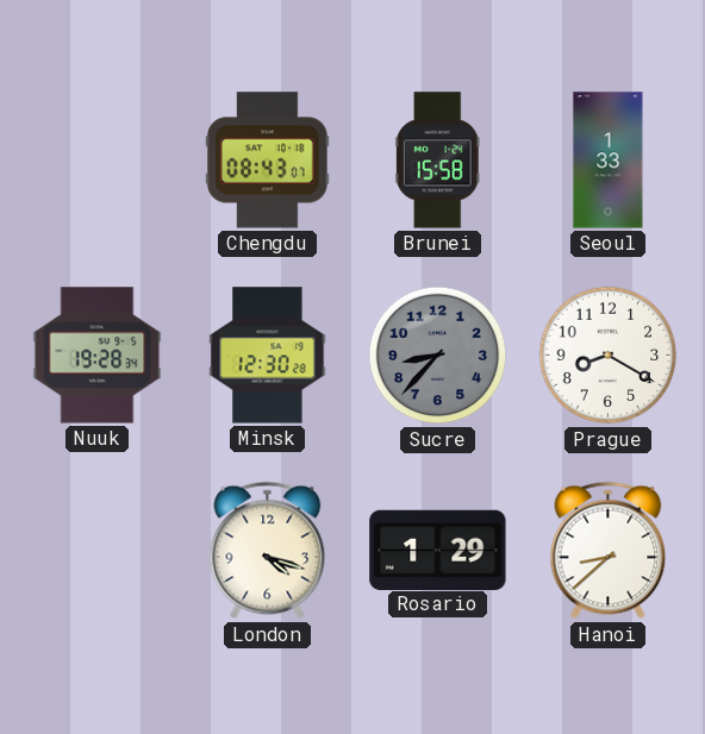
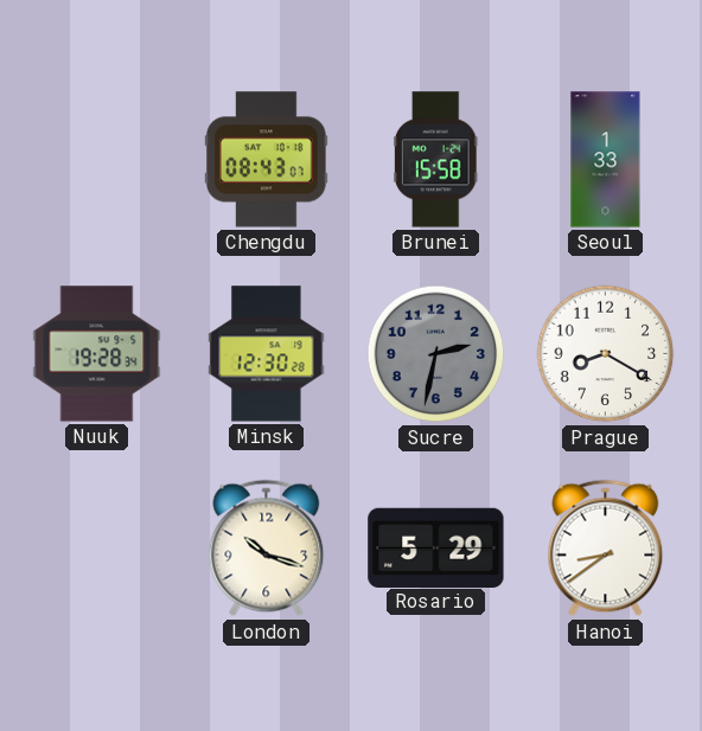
Sucre: 8:37 -> 2:32 (436, 354)
London: 4:18 -> 10:18 (267, 549)
Rosario: 1:29 -> 5:29 (436, 547)
Hanoi: 8:38 -> 8:39 (606, 549)
